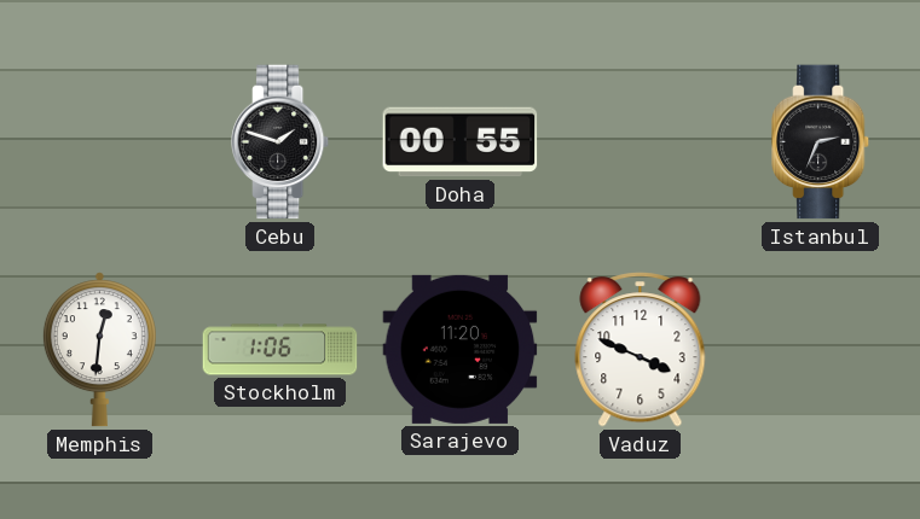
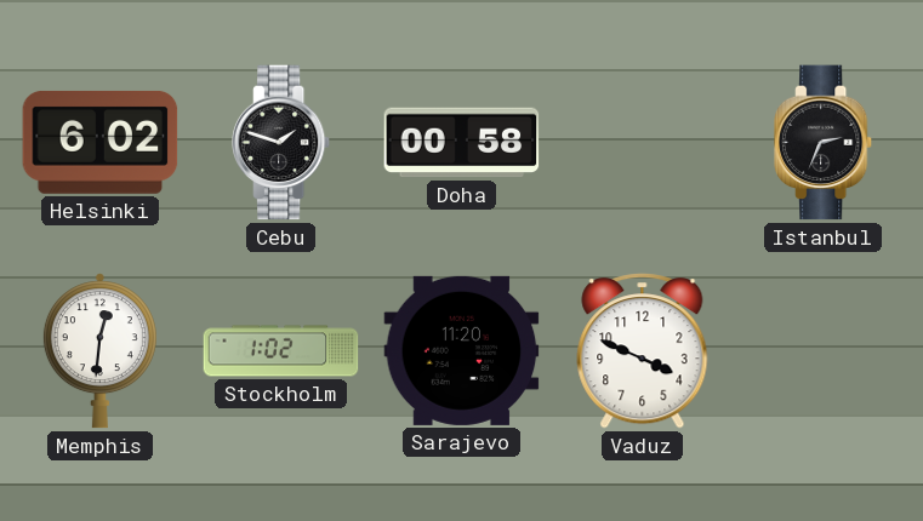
Helsinki: none -> 6:02 (101, 142)
Doha: 00:55 -> 00:58 (462, 143)
Stockholm: 1:06 -> 1:02 (281, 351)
